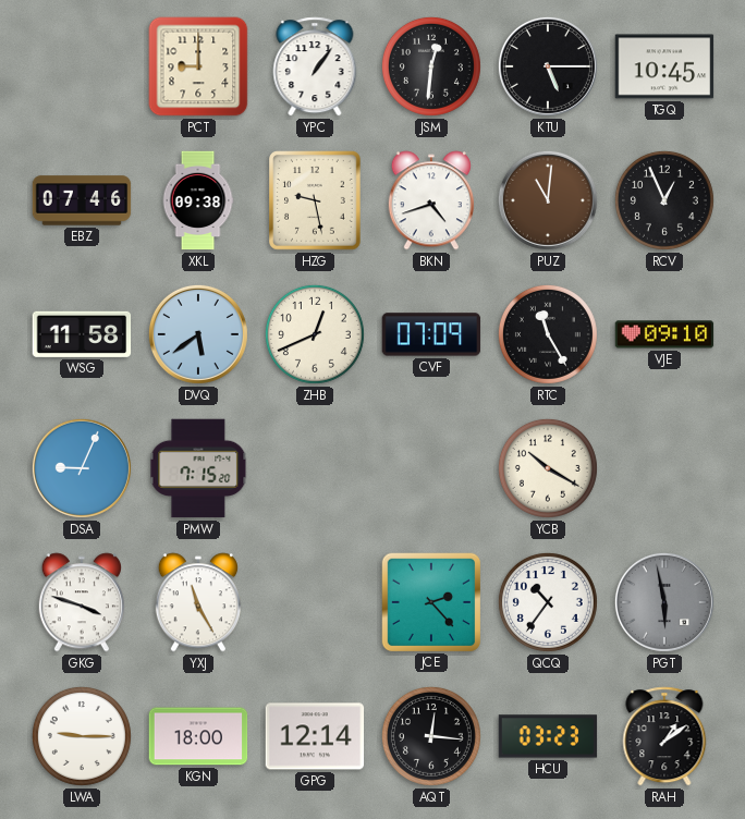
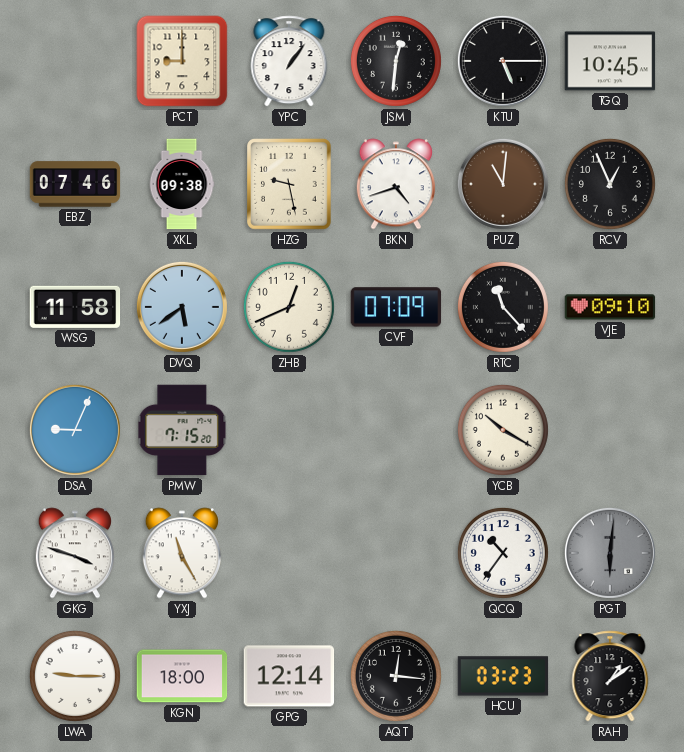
RTC: 11:25 -> 11:23 (503, 307)
JCE: 2:23 -> none (430, 601)
PGT: 5:58 -> 6:01 (610, 553)
